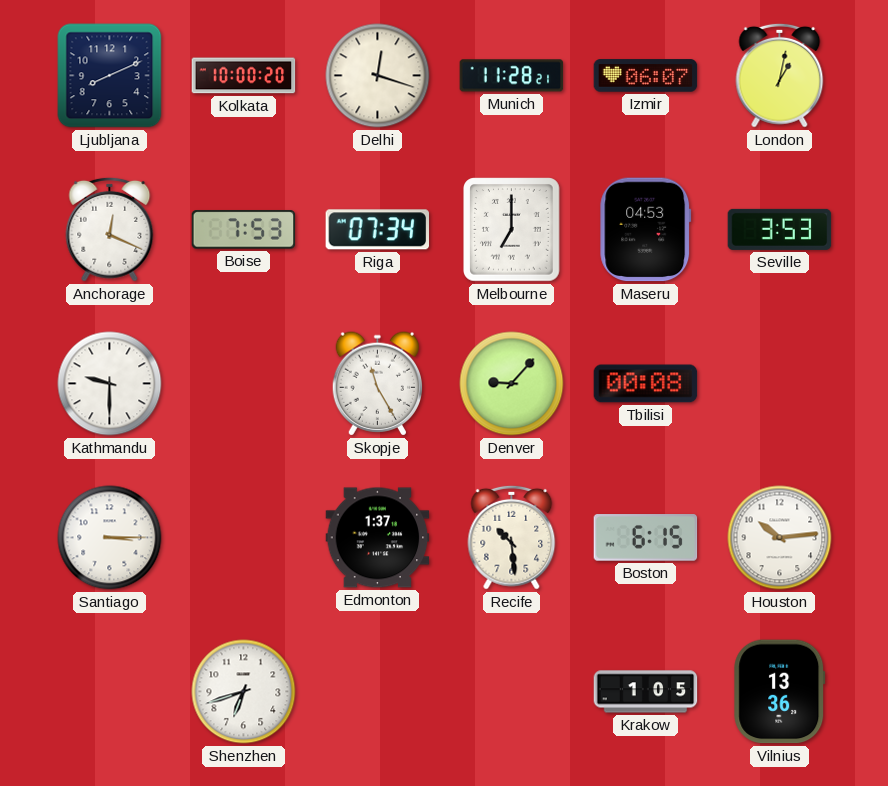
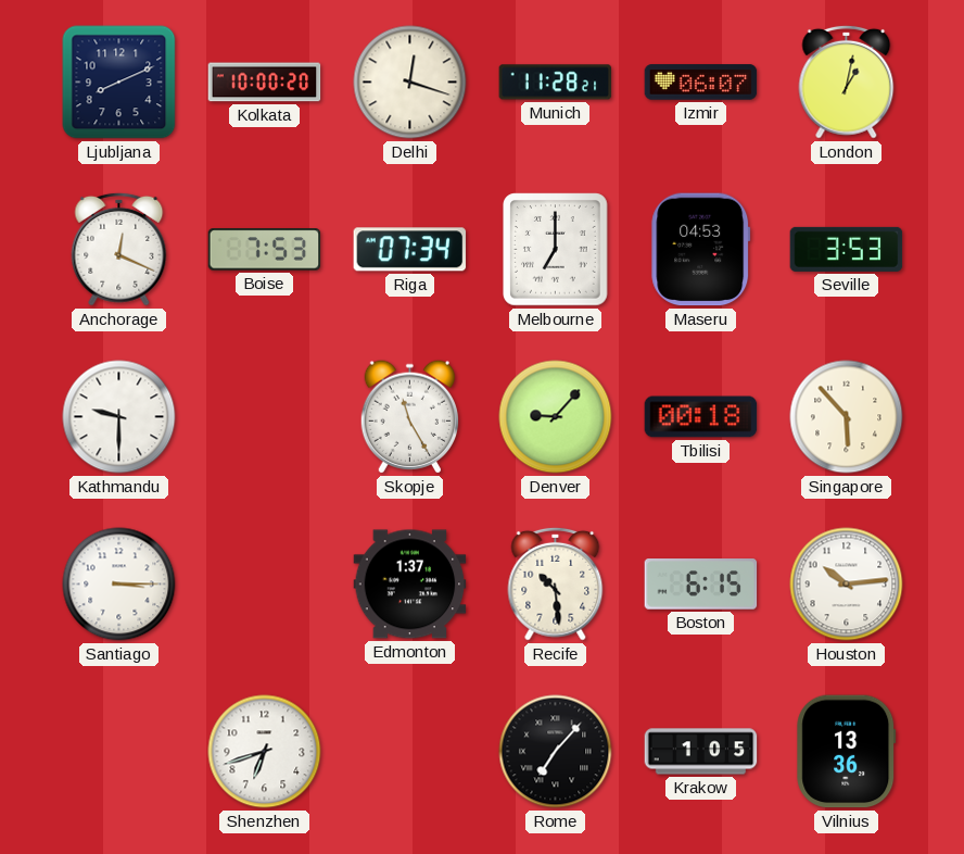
Tbilisi: 00:08 -> 00:18 (701, 417)
Singapore: none -> 5:53 (847, 417)
Rome: none -> 7:07 (556, 752)
